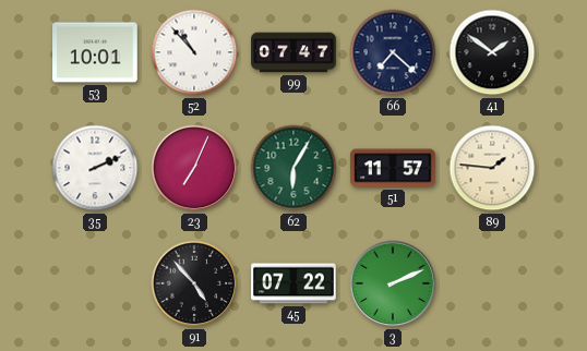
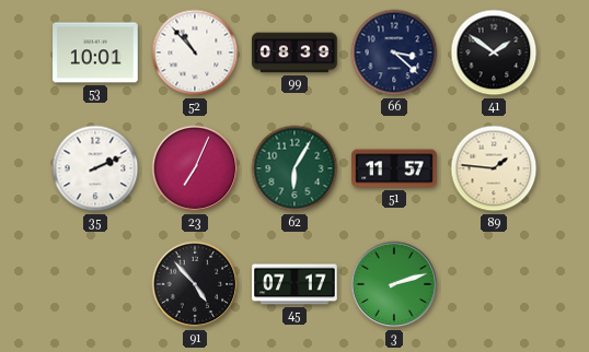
99: 07:47 -> 08:39 (294, 52)
66: 7:22 -> 3:22 (394, 52)
45: 07:22 -> 07:17 (294, 284)
3: 2:11 -> 2:12 (394, 284)
